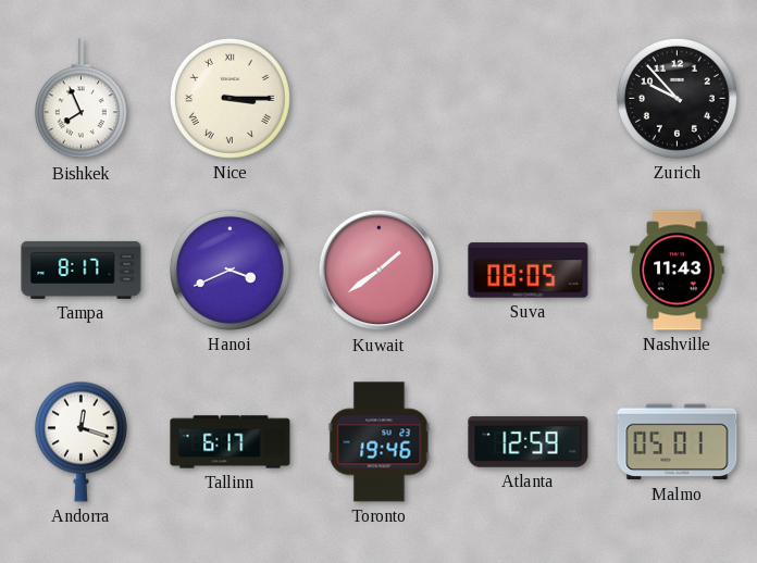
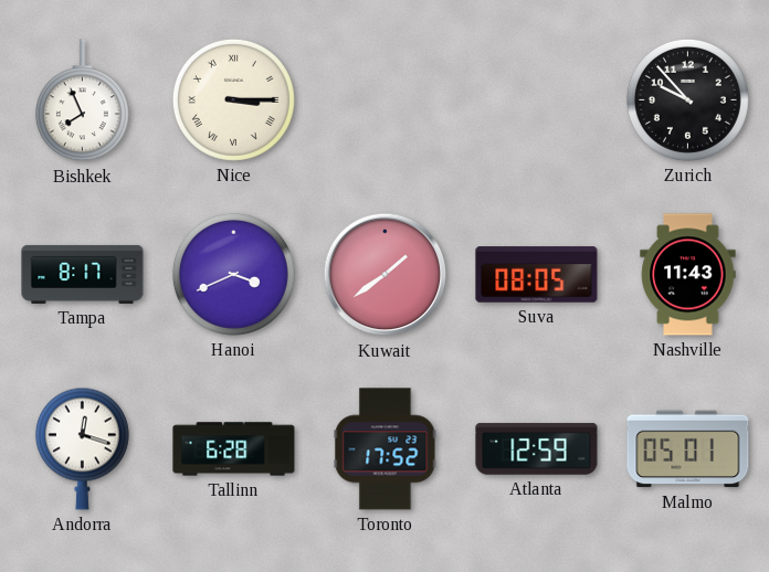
Tallinn: 6:17 -> 6:28 (234, 449)
Toronto: 19:46 -> 17:52 (386, 449)
